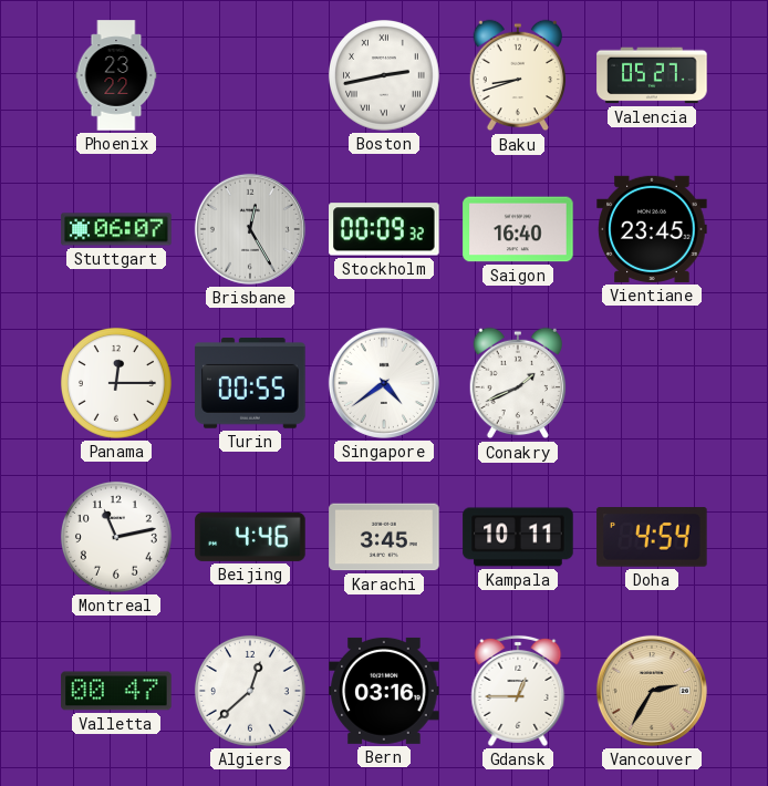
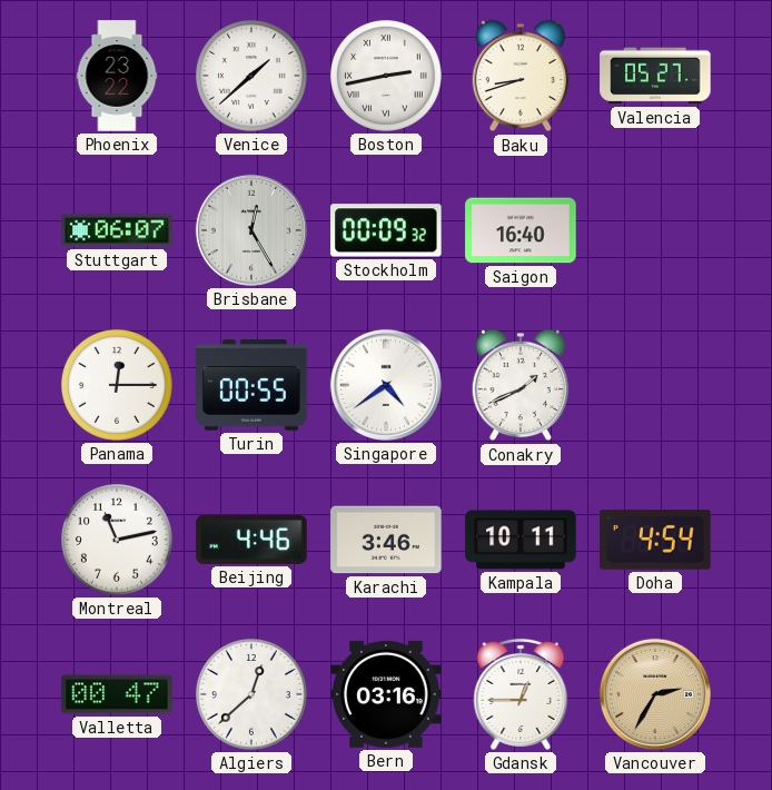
Venice: none -> 1:38 (251, 76)
Vientiane: 23:45 -> none (652, 229)
Karachi: 3:45 -> 3:46 (386, 540)
